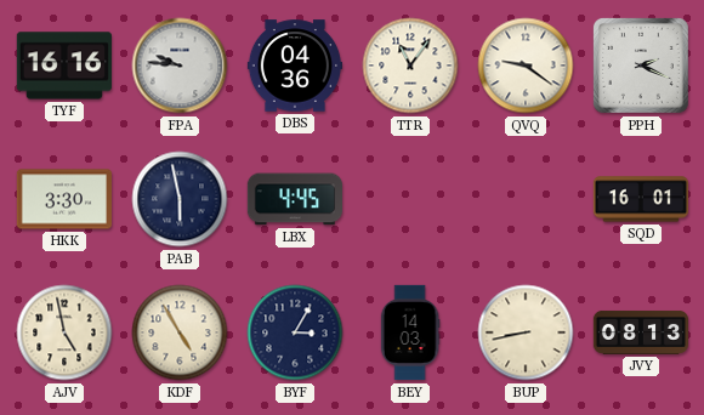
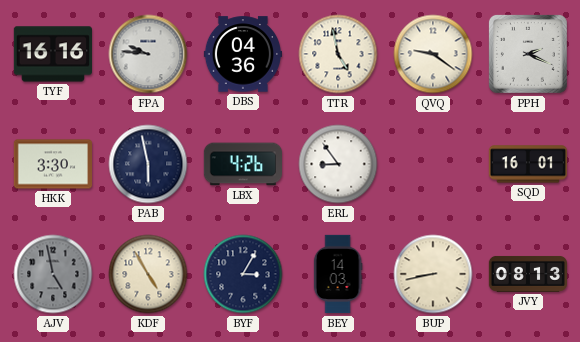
TTR: 11:06 -> 4:58 (338, 54)
LBX: 4:45 -> 4:26 (242, 164)
ERL: none -> 8:54 (338, 164)
AJV dial: cream -> grey (53, 274)
